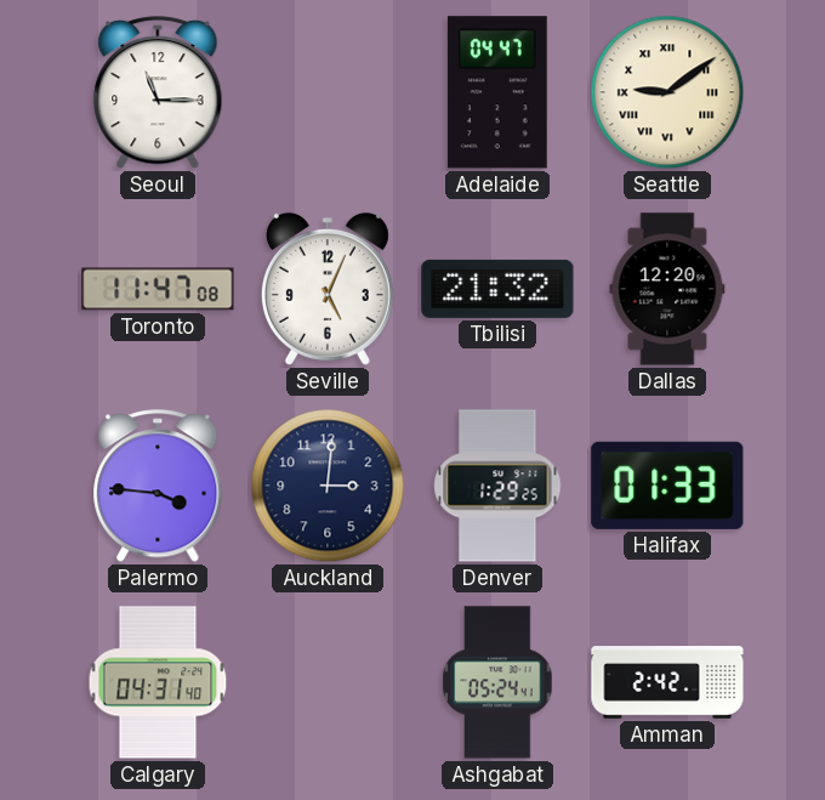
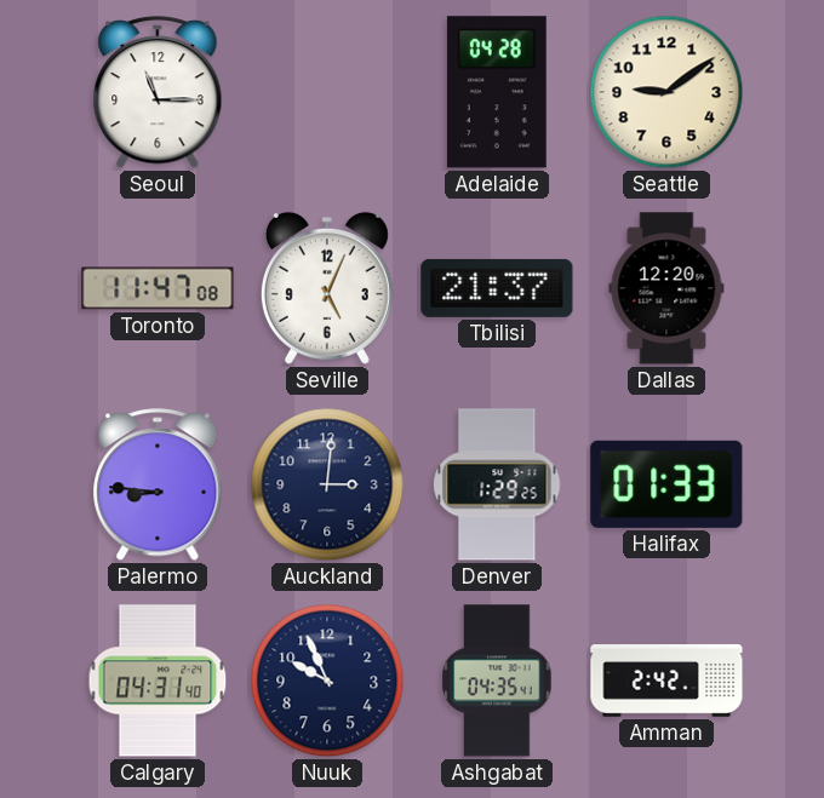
Adelaide: 04:47 -> 04:28 (497, 92)
Seattle numerals: Roman -> Arabic (666, 92)
Tbilisi: 21:32 -> 21:37 (497, 288)
Palermo: 3:46 -> 8:46 (158, 486)
Nuuk: none -> 9:56 (327, 681)
Ashgabat: 05:24 -> 04:35 (497, 681)
